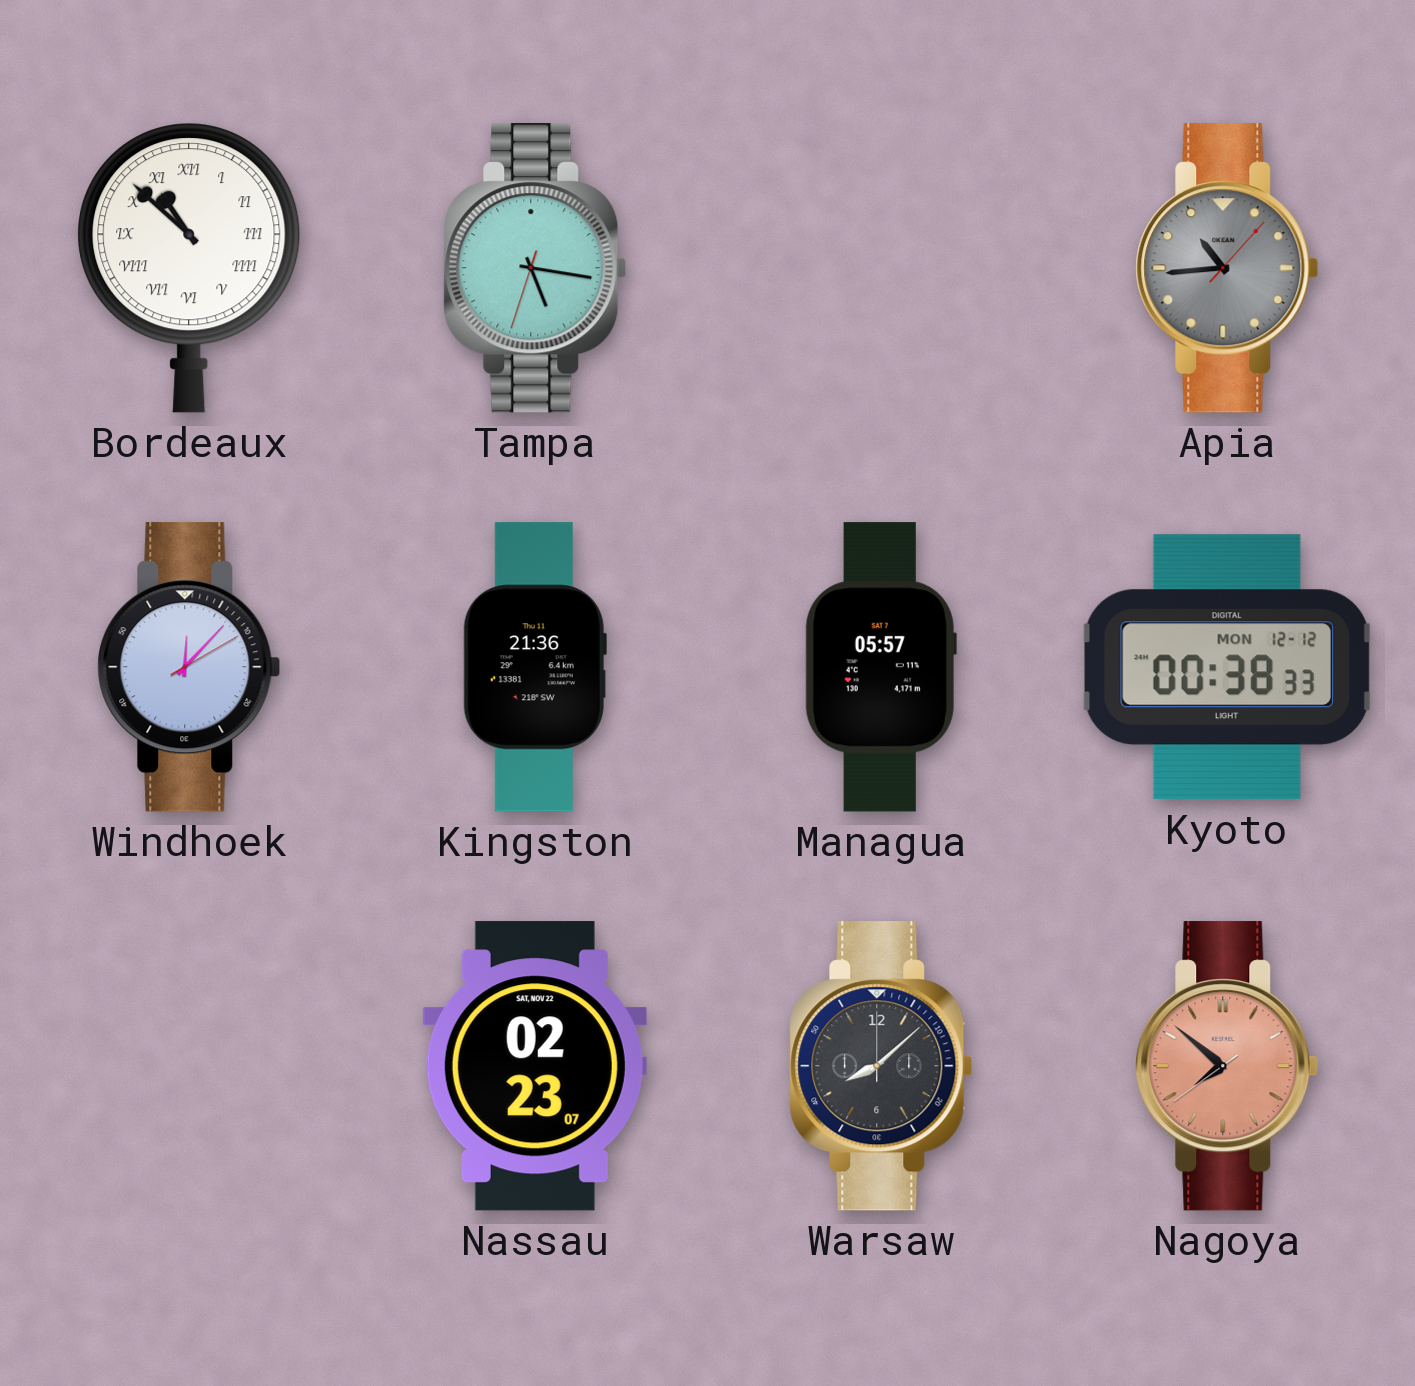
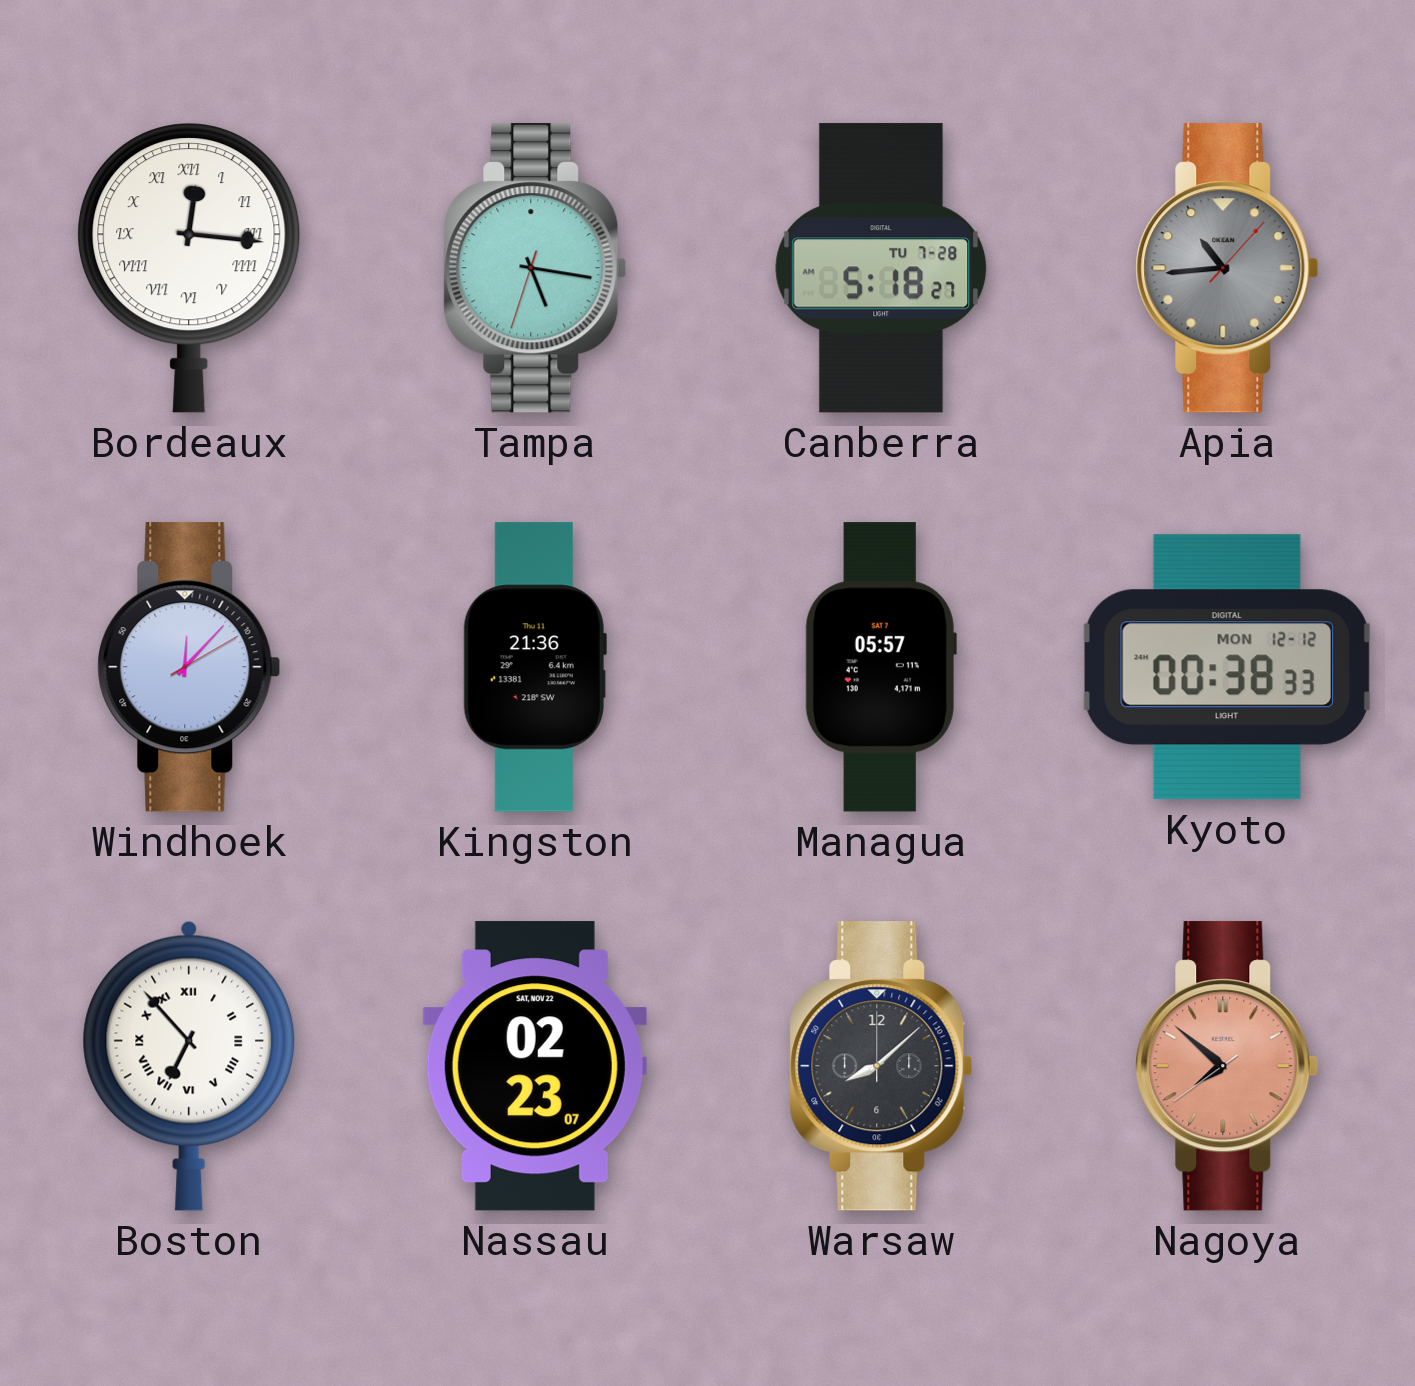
Bordeaux: 10:52 -> 12:16 (189, 268)
Canberra: none -> 5:18 (881, 268)
Boston: none -> 6:53 (189, 1066)
